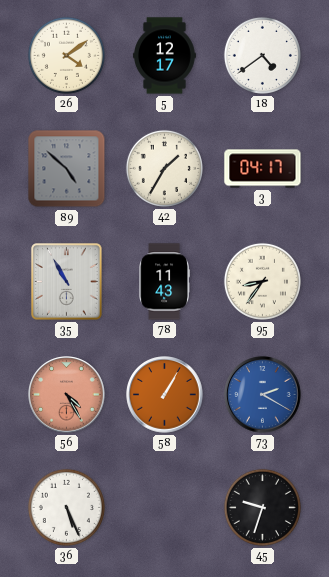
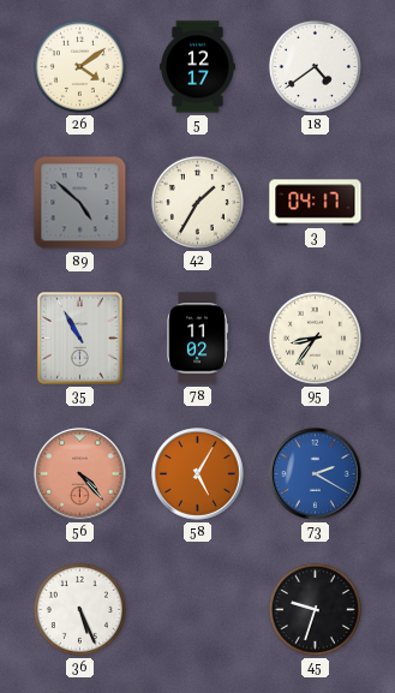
78: 11:43 -> 11:02 (197, 339)
56: 4:25 -> 4:23 (80, 474)
58: 1:05 -> 5:05 (198, 474)
